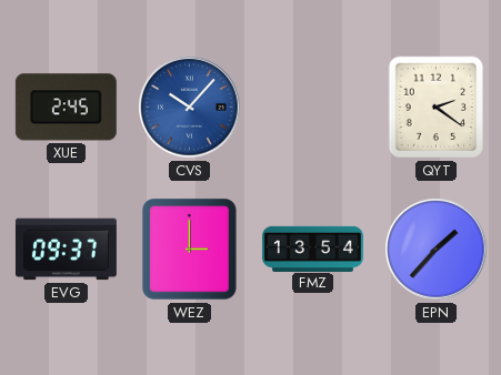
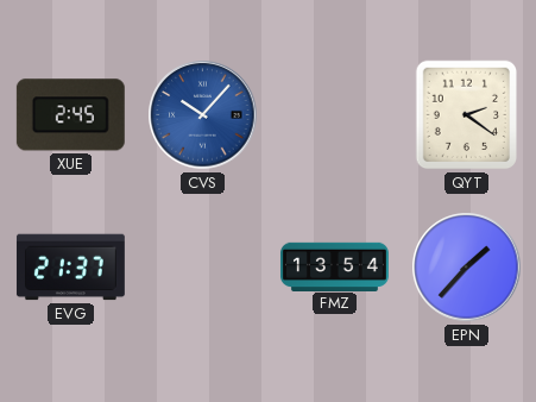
EVG: 09:37 -> 21:37 (70, 268)
WEZ: 3:00 -> none (189, 249)
